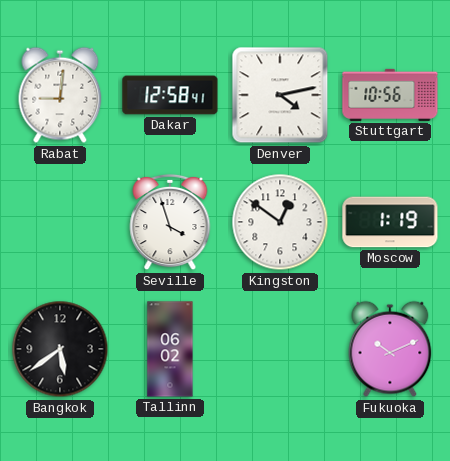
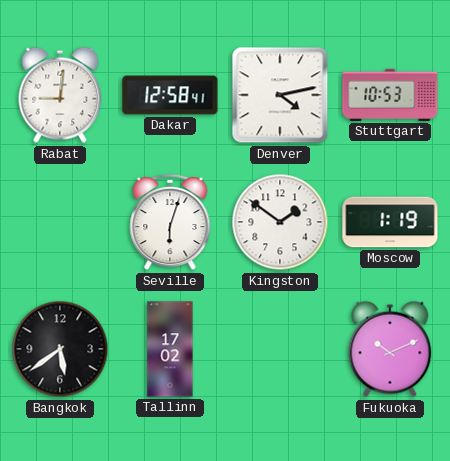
Stuttgart: 10:56 -> 10:53 (390, 95)
Seville: 3:57 -> 6:03 (170, 222)
Kingston: 12:51 -> 1:51 (280, 222)
Tallinn: 06:02 -> 17:02 (170, 349)
